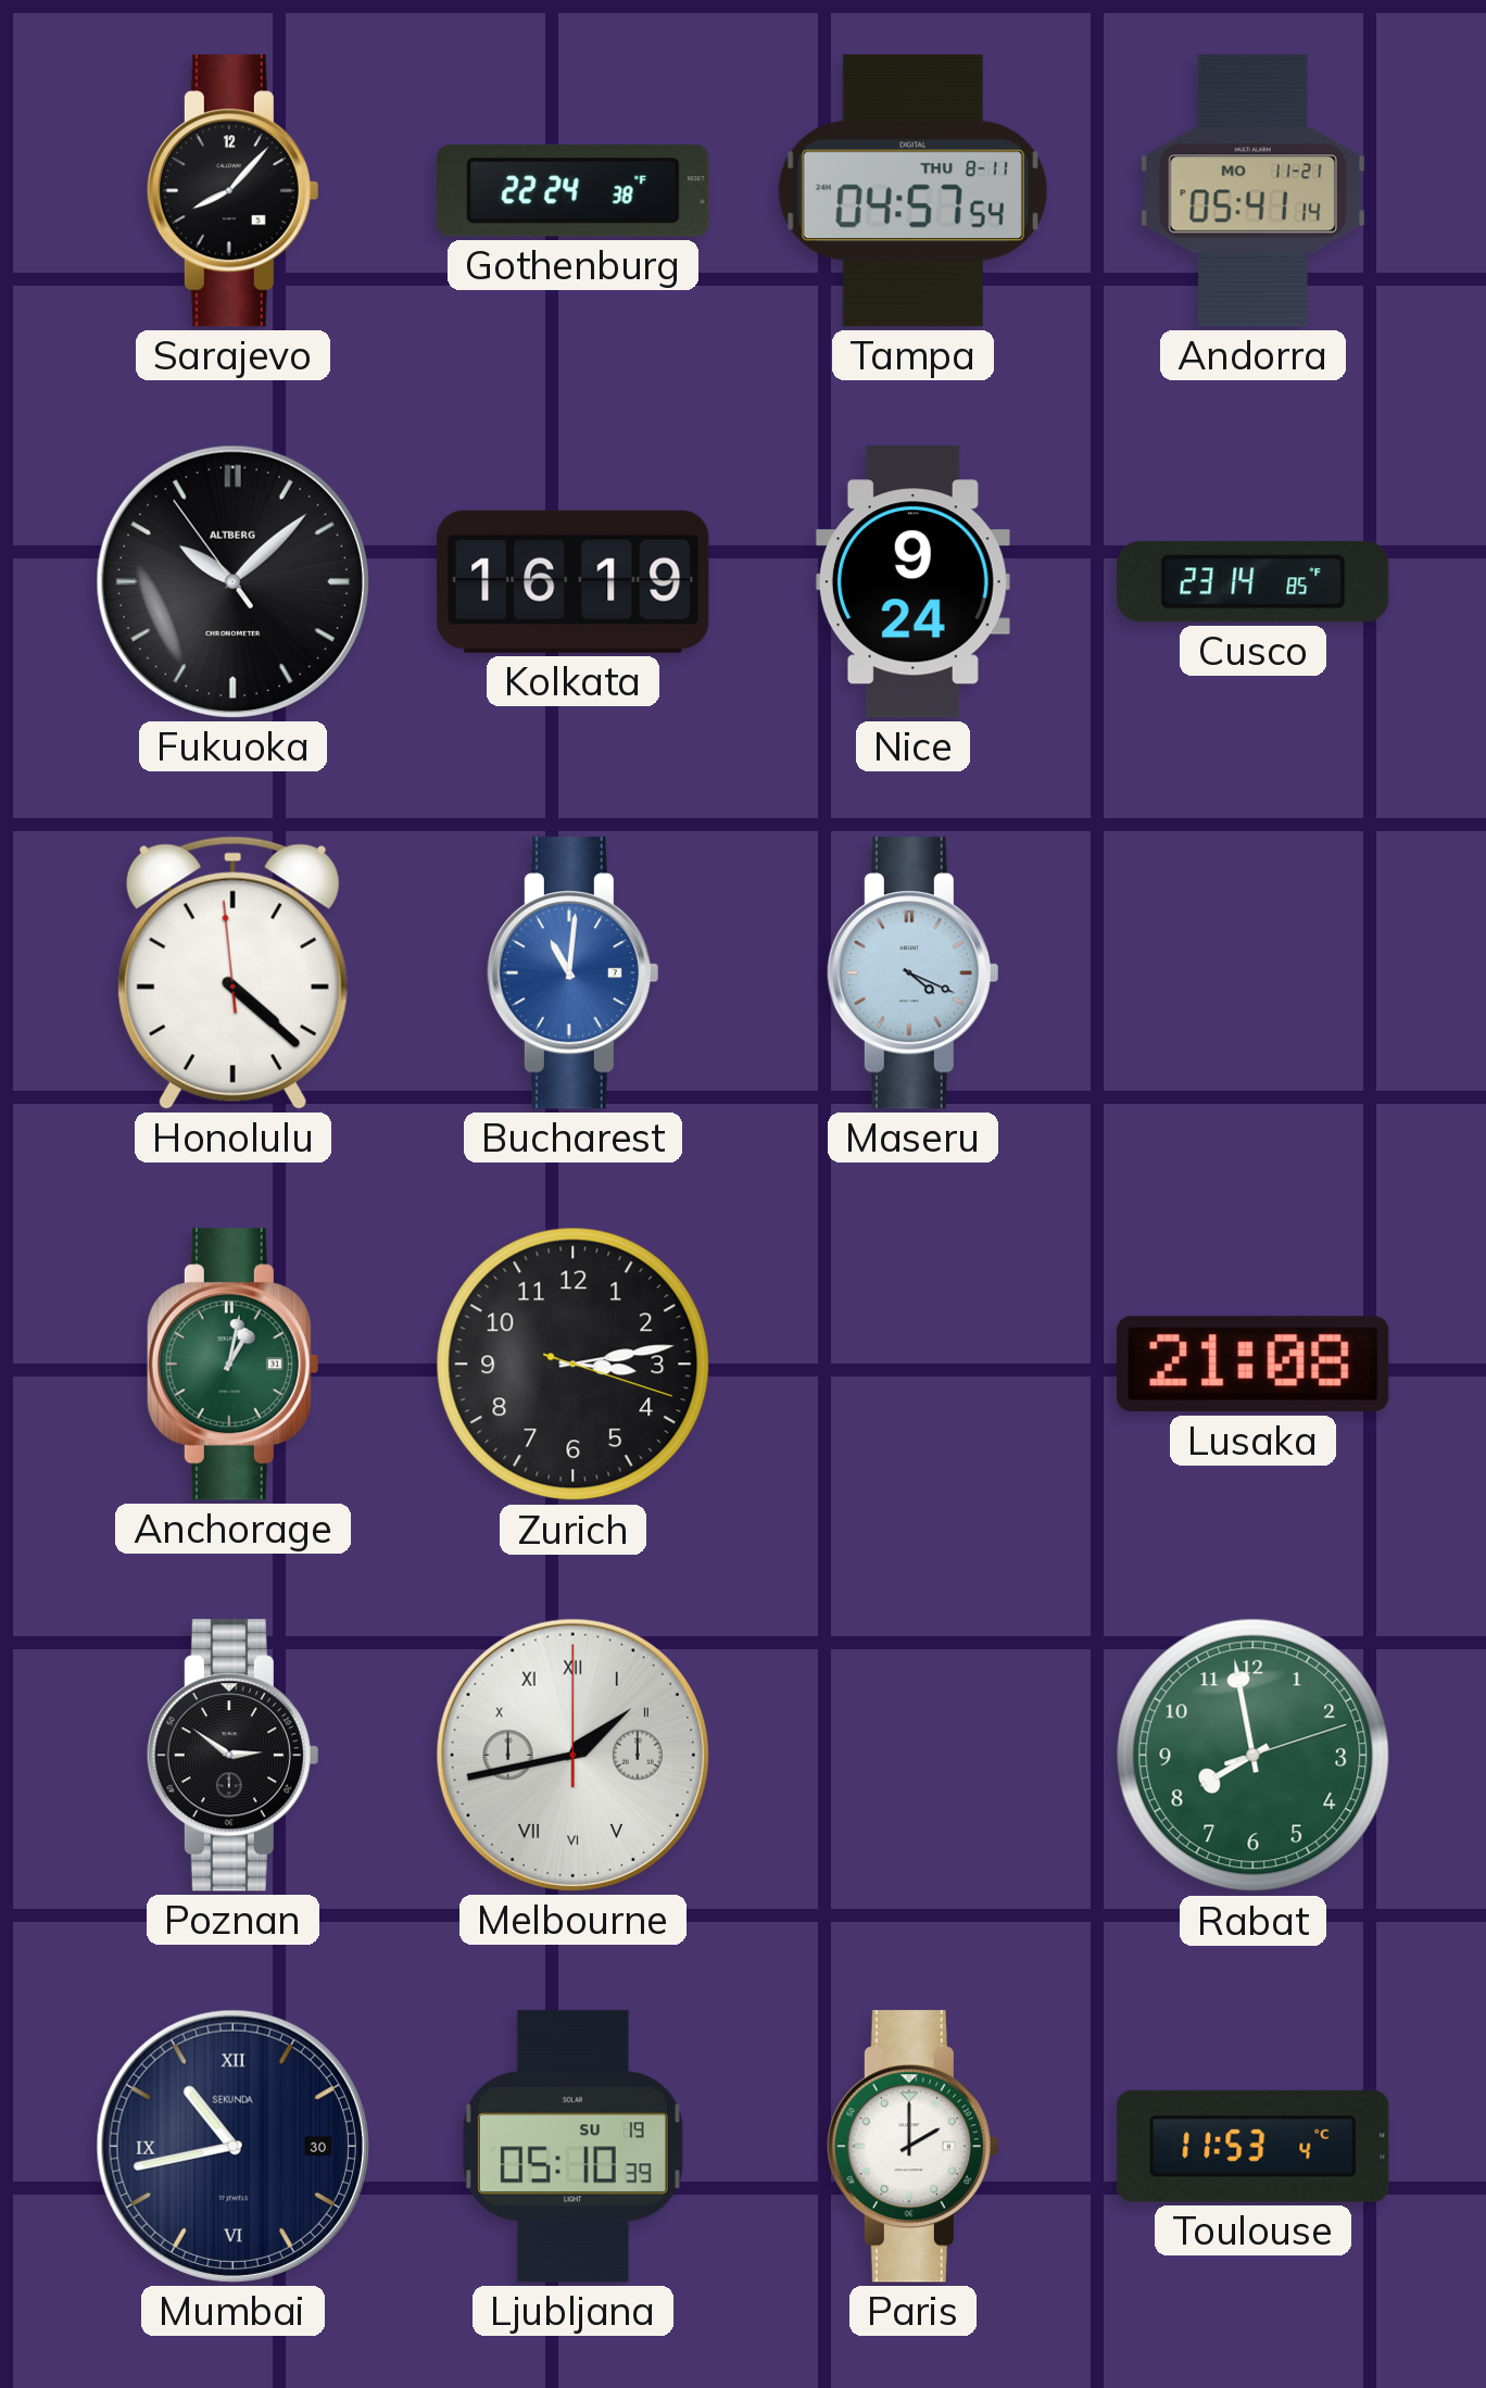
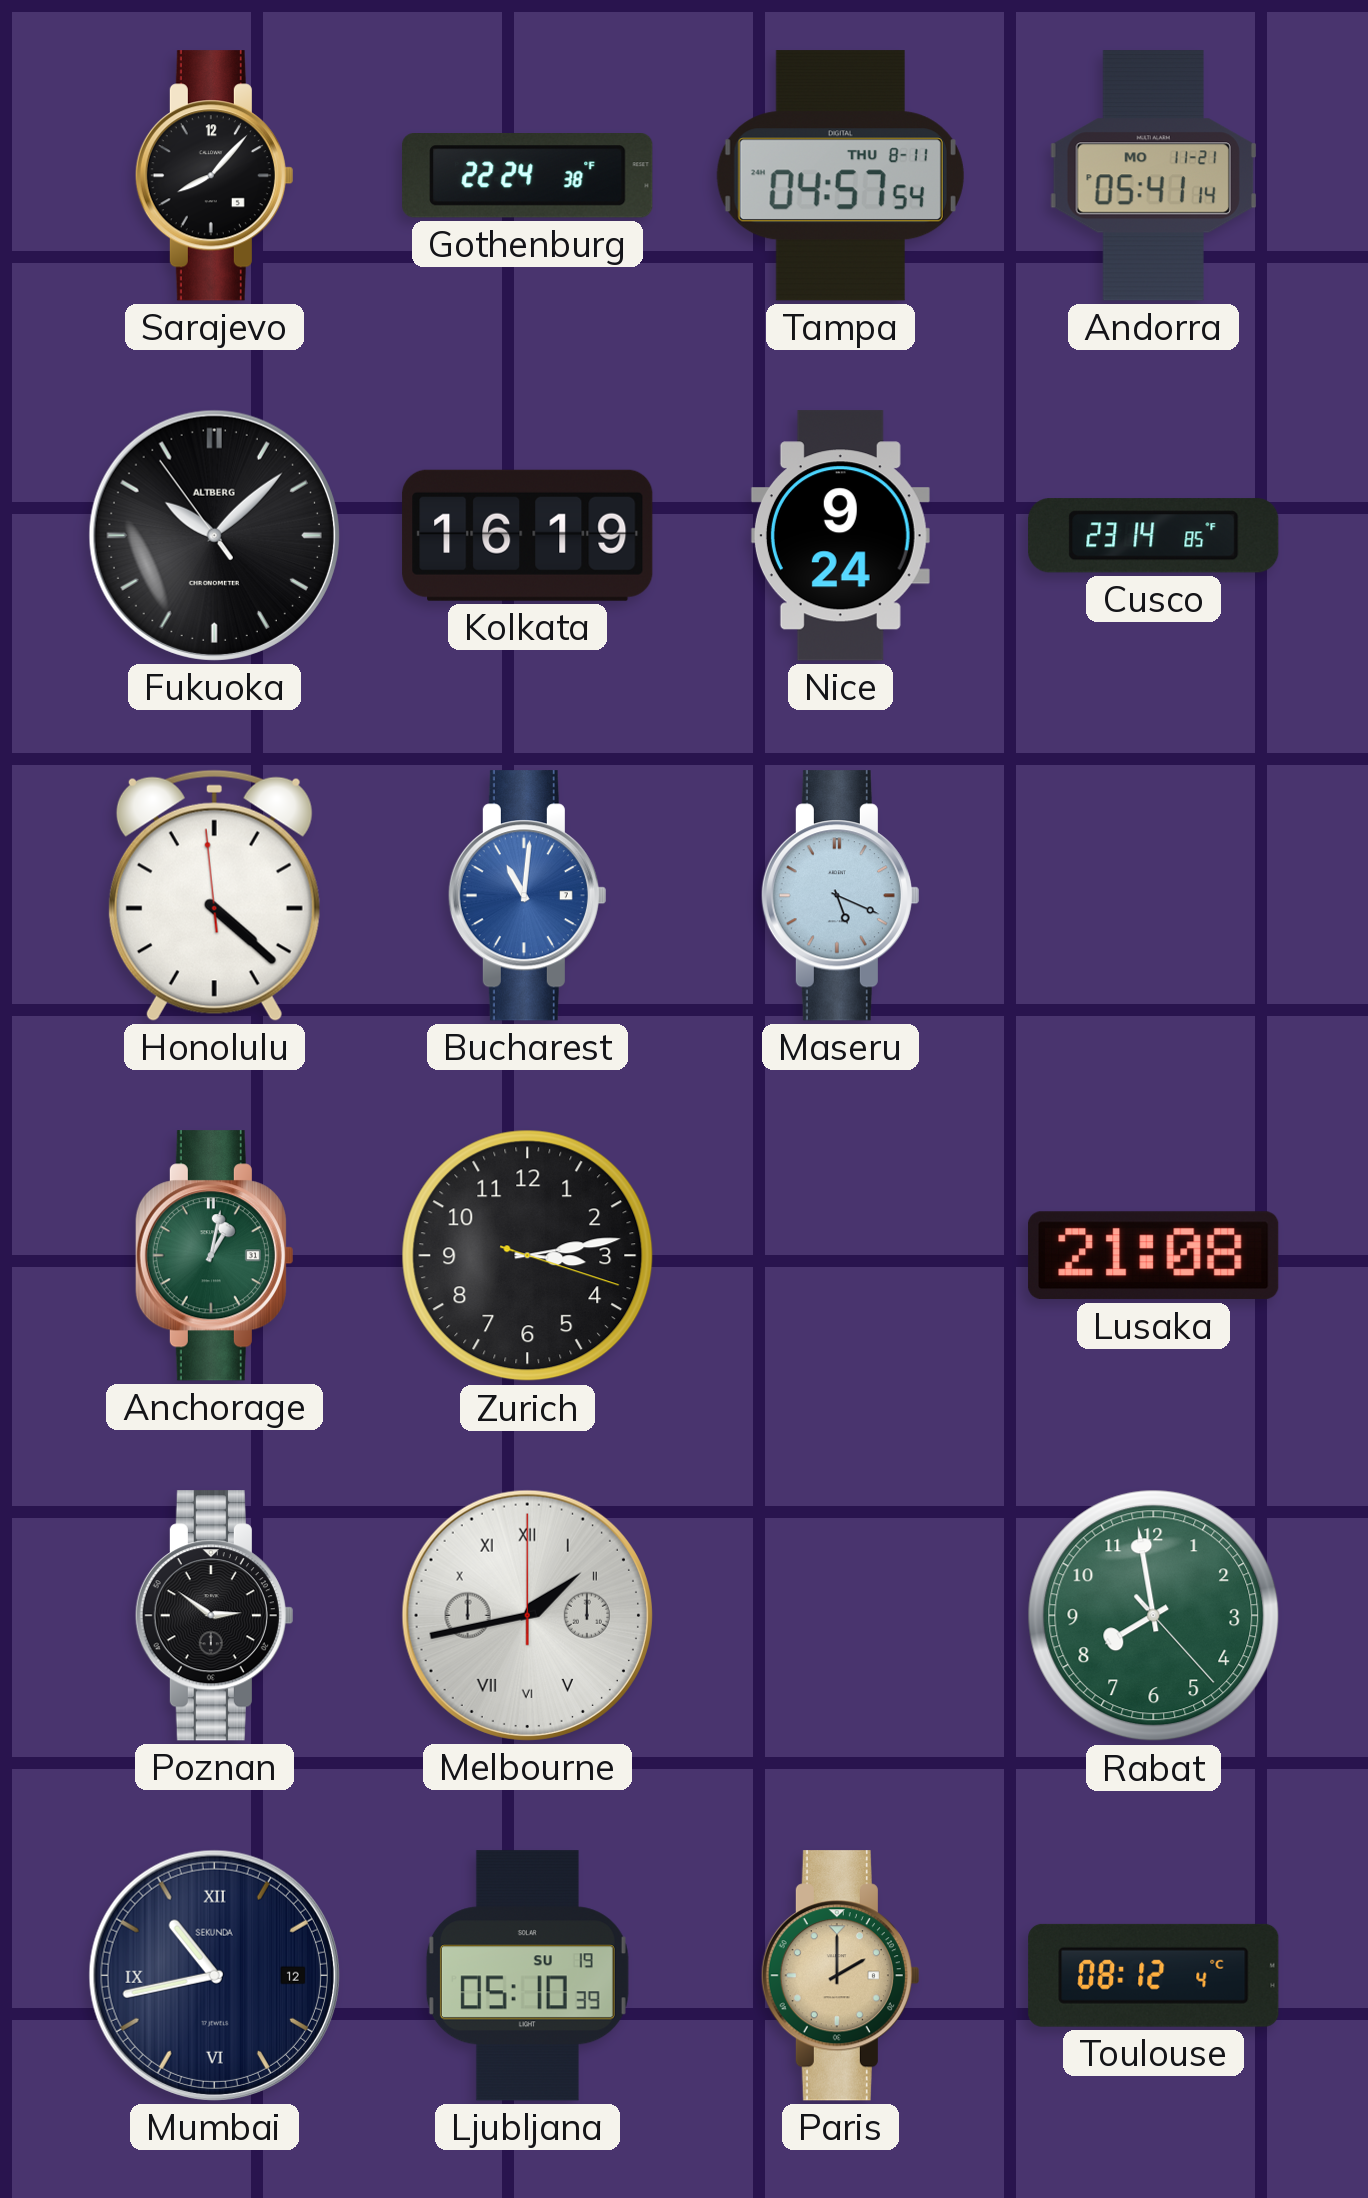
Maseru: 4:19 -> 5:19 (840, 896)
Rabat: 7:58:12 -> 7:58:23 (1154, 1616)
Mumbai date: 30 -> 12 (214, 1975)
Paris dial: white -> champagne (840, 1976)
Toulouse: 11:53 -> 08:12 (1154, 1975)
